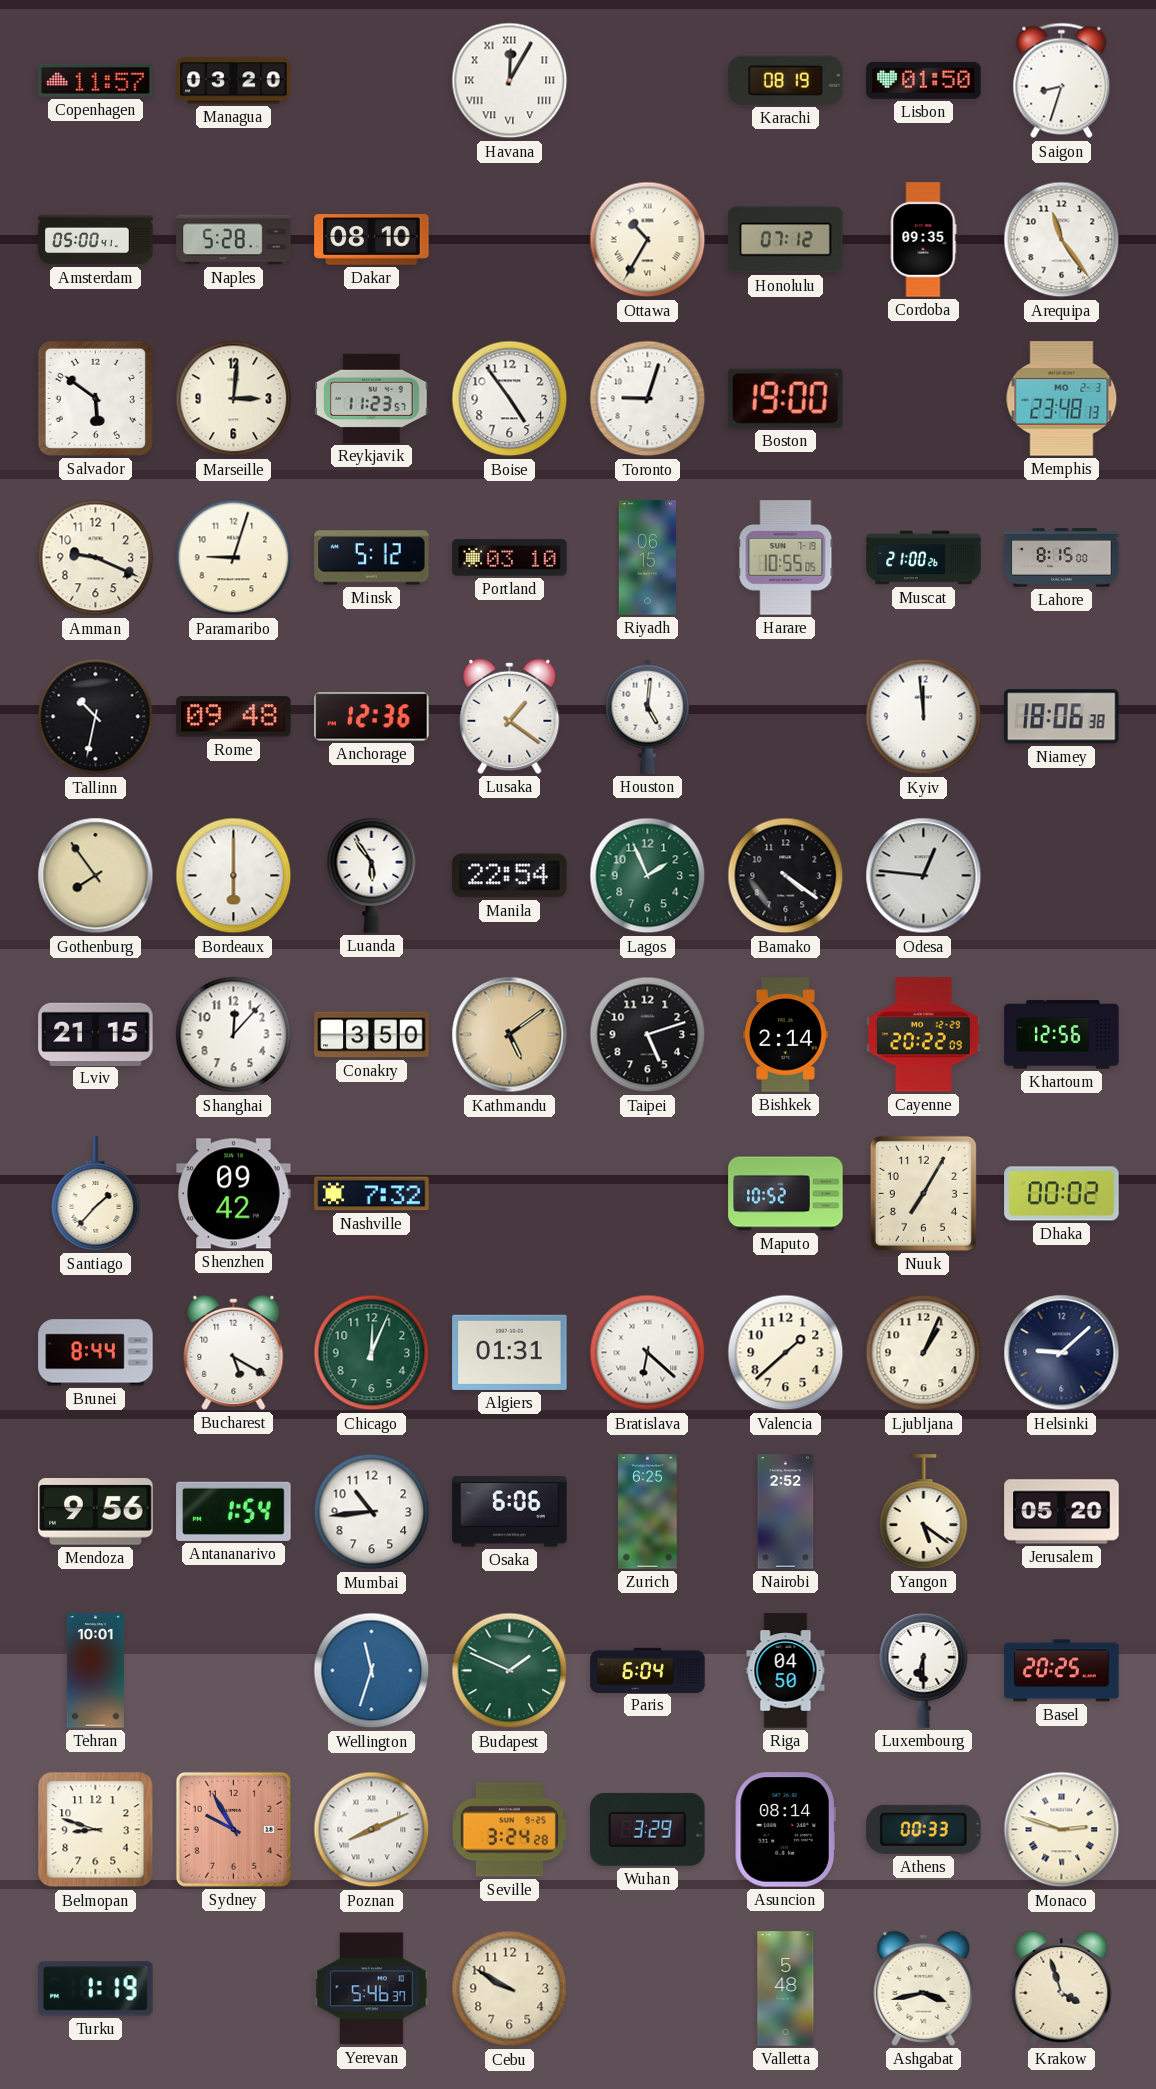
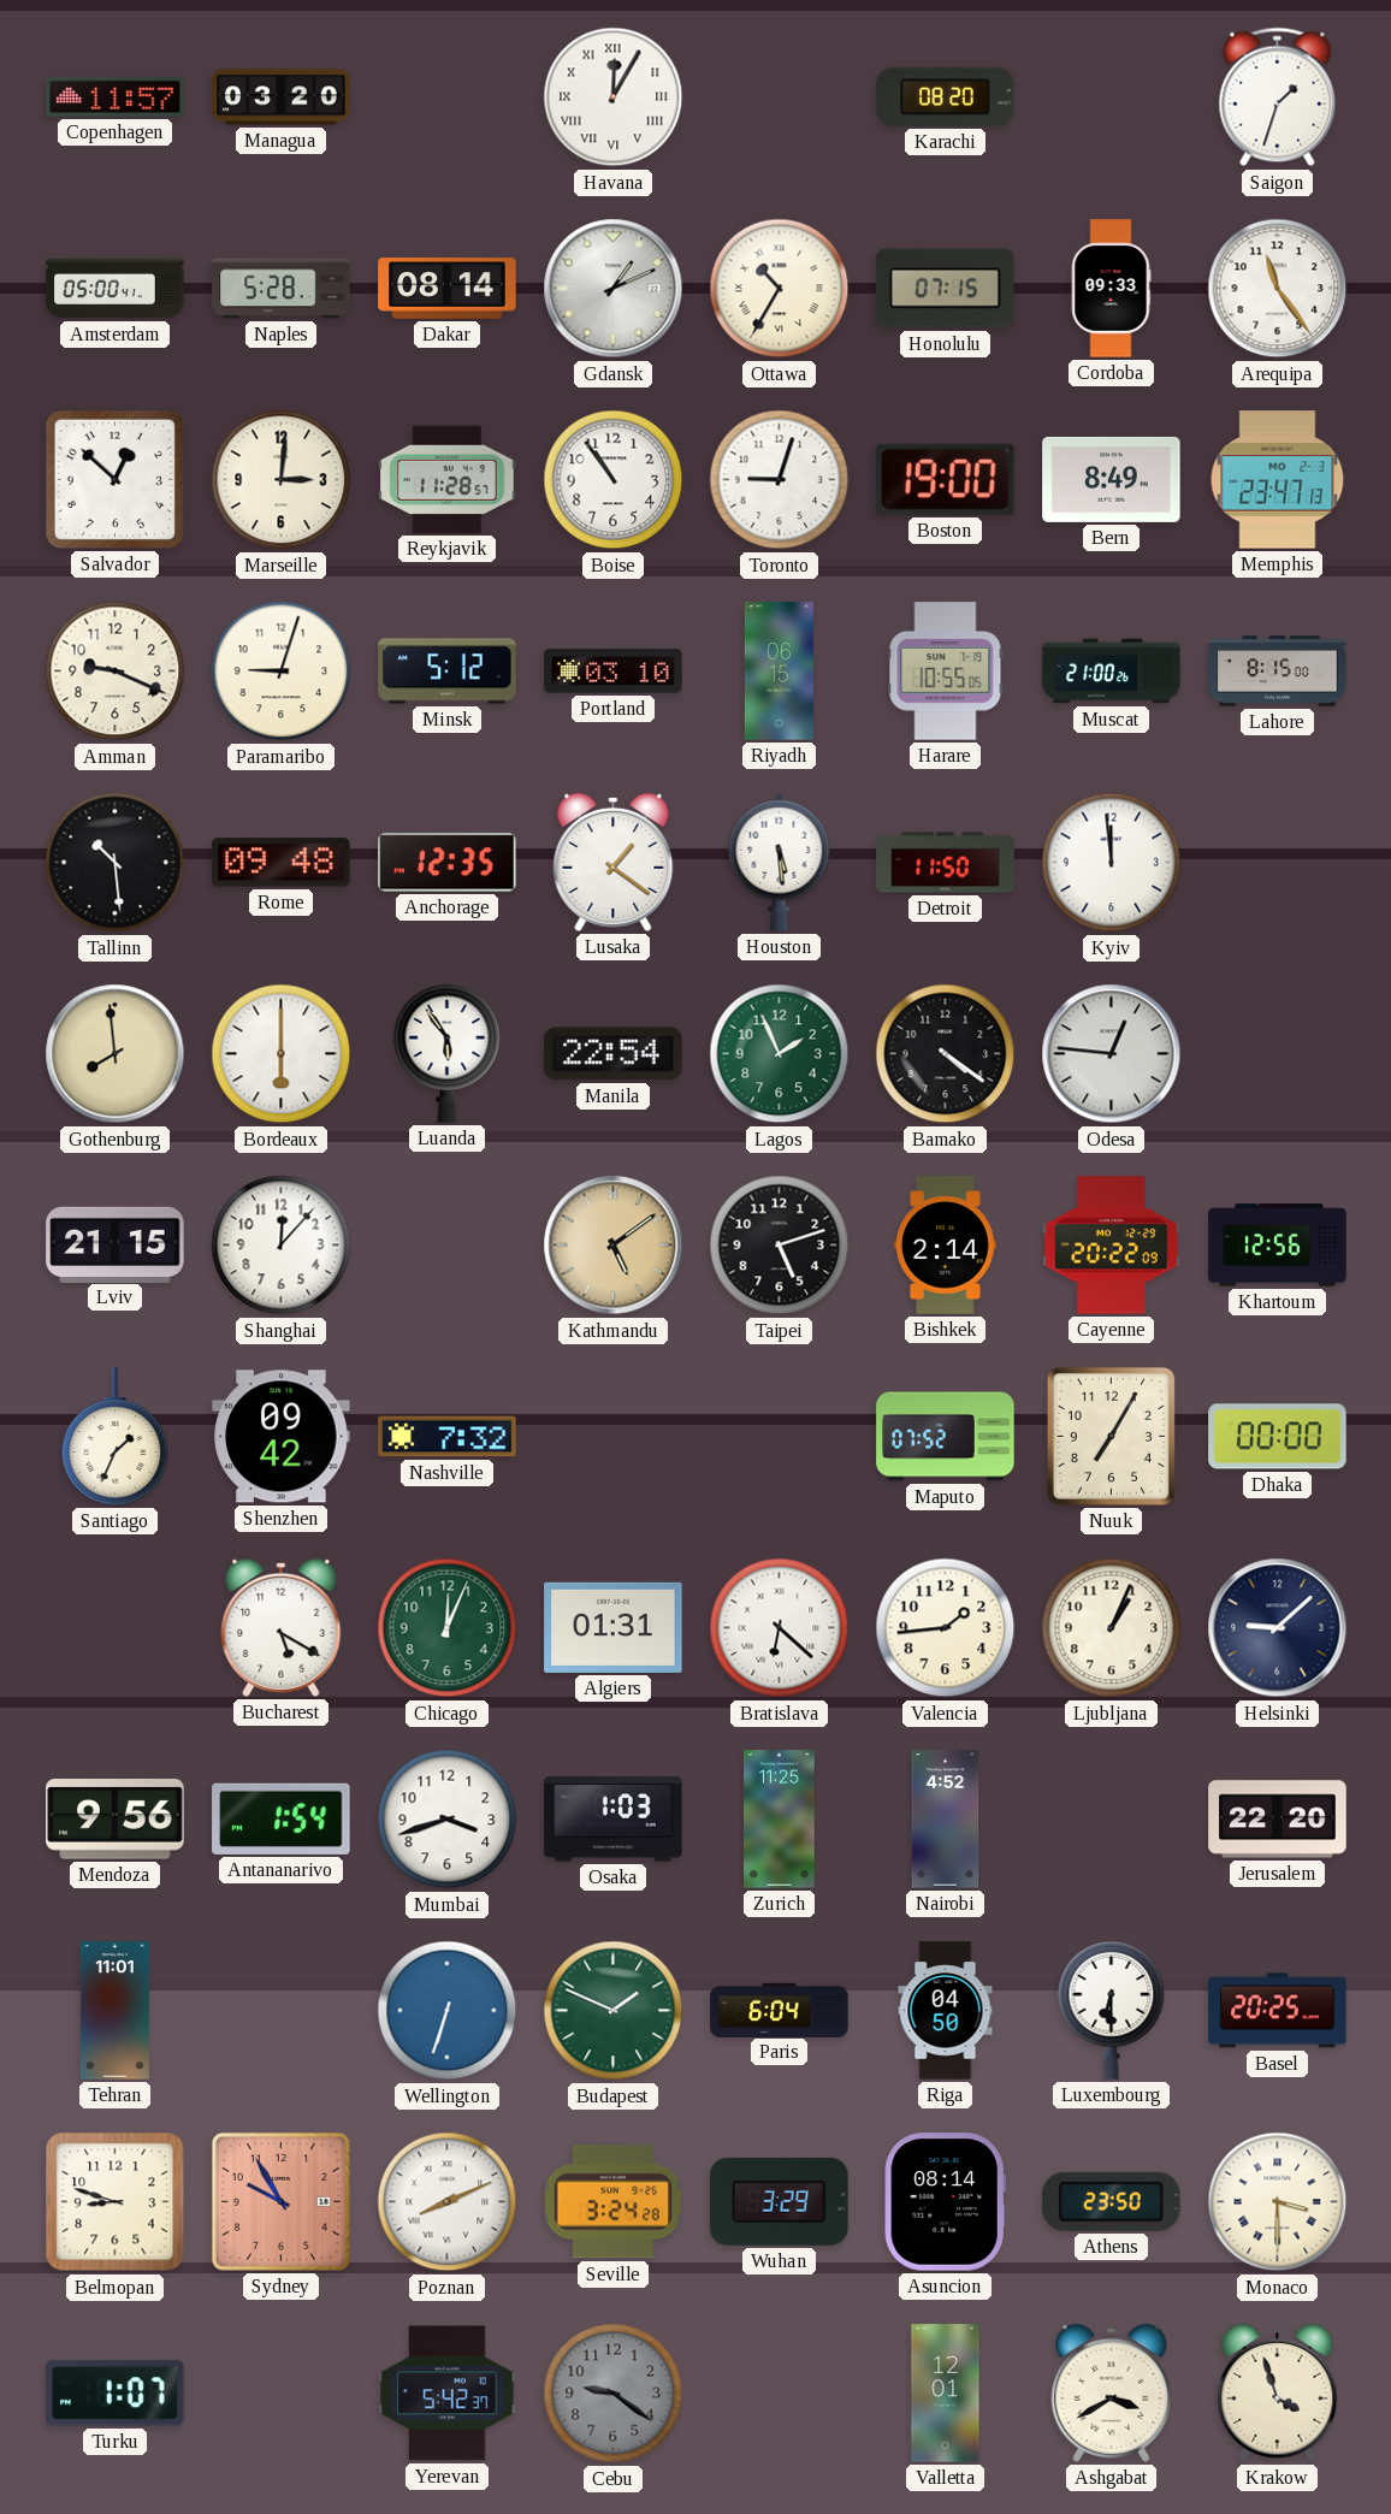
Karachi: 08:19 -> 08:20 (946, 96)
Lisbon: 01:50 -> none (924, 80)
Saigon: 8:33 -> 1:33 (1278, 97)
Dakar: 08:10 -> 08:14 (448, 289)
Gdansk: none -> 1:11 (614, 289)
Honolulu: 07:12 -> 07:15 (946, 289)
Cordoba: 09:35 -> 09:33 (1111, 289)
Salvador: 5:51 -> 12:52 (114, 479)
Reykjavik: 11:23 -> 11:28 (448, 479)
Boise: 4:54 -> 10:54 (614, 480)
Bern: none -> 8:49 (1112, 479)
Memphis: 23:48 -> 23:47 (1278, 480)
Tallinn: 10:32 -> 10:29 (116, 863)
Anchorage: 12:36 -> 12:35 (448, 863)
Houston: 5:01 -> 5:29 (780, 862)
Detroit: none -> 11:50 (946, 863)
Niamey: 18:06 -> none (1062, 717)
Gothenburg: 7:54 -> 7:59 (116, 1054)
Conakry: 3:50 -> none (372, 1035)
Santiago: 1:37 -> 1:34 (116, 1437)
Maputo: 10:52 -> 07:52 (946, 1437)
Dhaka: 00:02 -> 00:00 (1278, 1437)
Brunei: 8:44 -> none (96, 1353)
Valencia: 1:38 -> 1:44 (946, 1628)
Mumbai: 10:44 -> 3:42 (448, 1820)
Osaka: 6:06 -> 1:03 (614, 1820)
Zurich: 6:25 -> 11:25 (780, 1820)
Nairobi: 2:52 -> 4:52 (946, 1820)
Yangon: 5:21 -> none (924, 1512)
Jerusalem: 05:20 -> 22:20 (1278, 1820)
Tehran: 10:01 -> 11:01 (114, 2011)
Wellington: 11:33 -> 6:33 (448, 2011)
Athens: 00:33 -> 23:50 (1112, 2201)
Monaco: 2:48 -> 3:30 (1278, 2202)
Turku: 1:19 -> 1:07 (116, 2394)
Yerevan: 5:46 -> 5:42 (448, 2394)
Cebu: 9:50 -> 9:21 (614, 2394)
Cebu dial: cream -> grey (614, 2394)
Valletta: 5:48 -> 12:01 (946, 2394)
Ashgabat: 3:43 -> 3:40 (1112, 2392)
